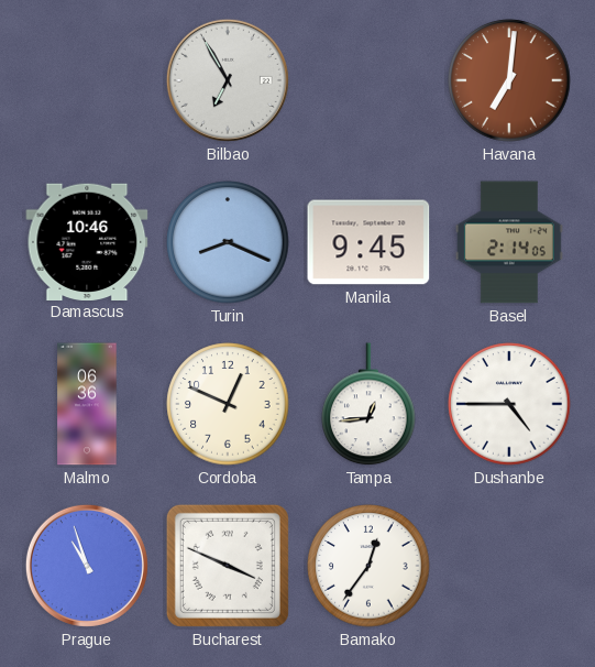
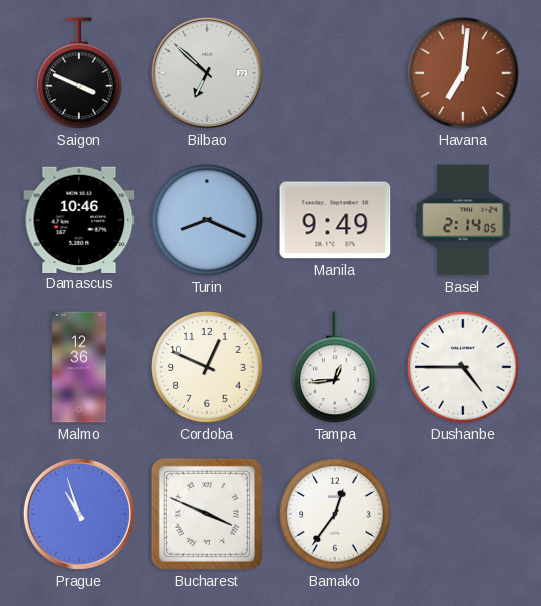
Saigon: none -> 3:49 (79, 74)
Bilbao: 6:55 -> 6:52 (207, 73)
Manila: 9:45 -> 9:49 (335, 220)
Malmo: 06:36 -> 12:36 (79, 367)
